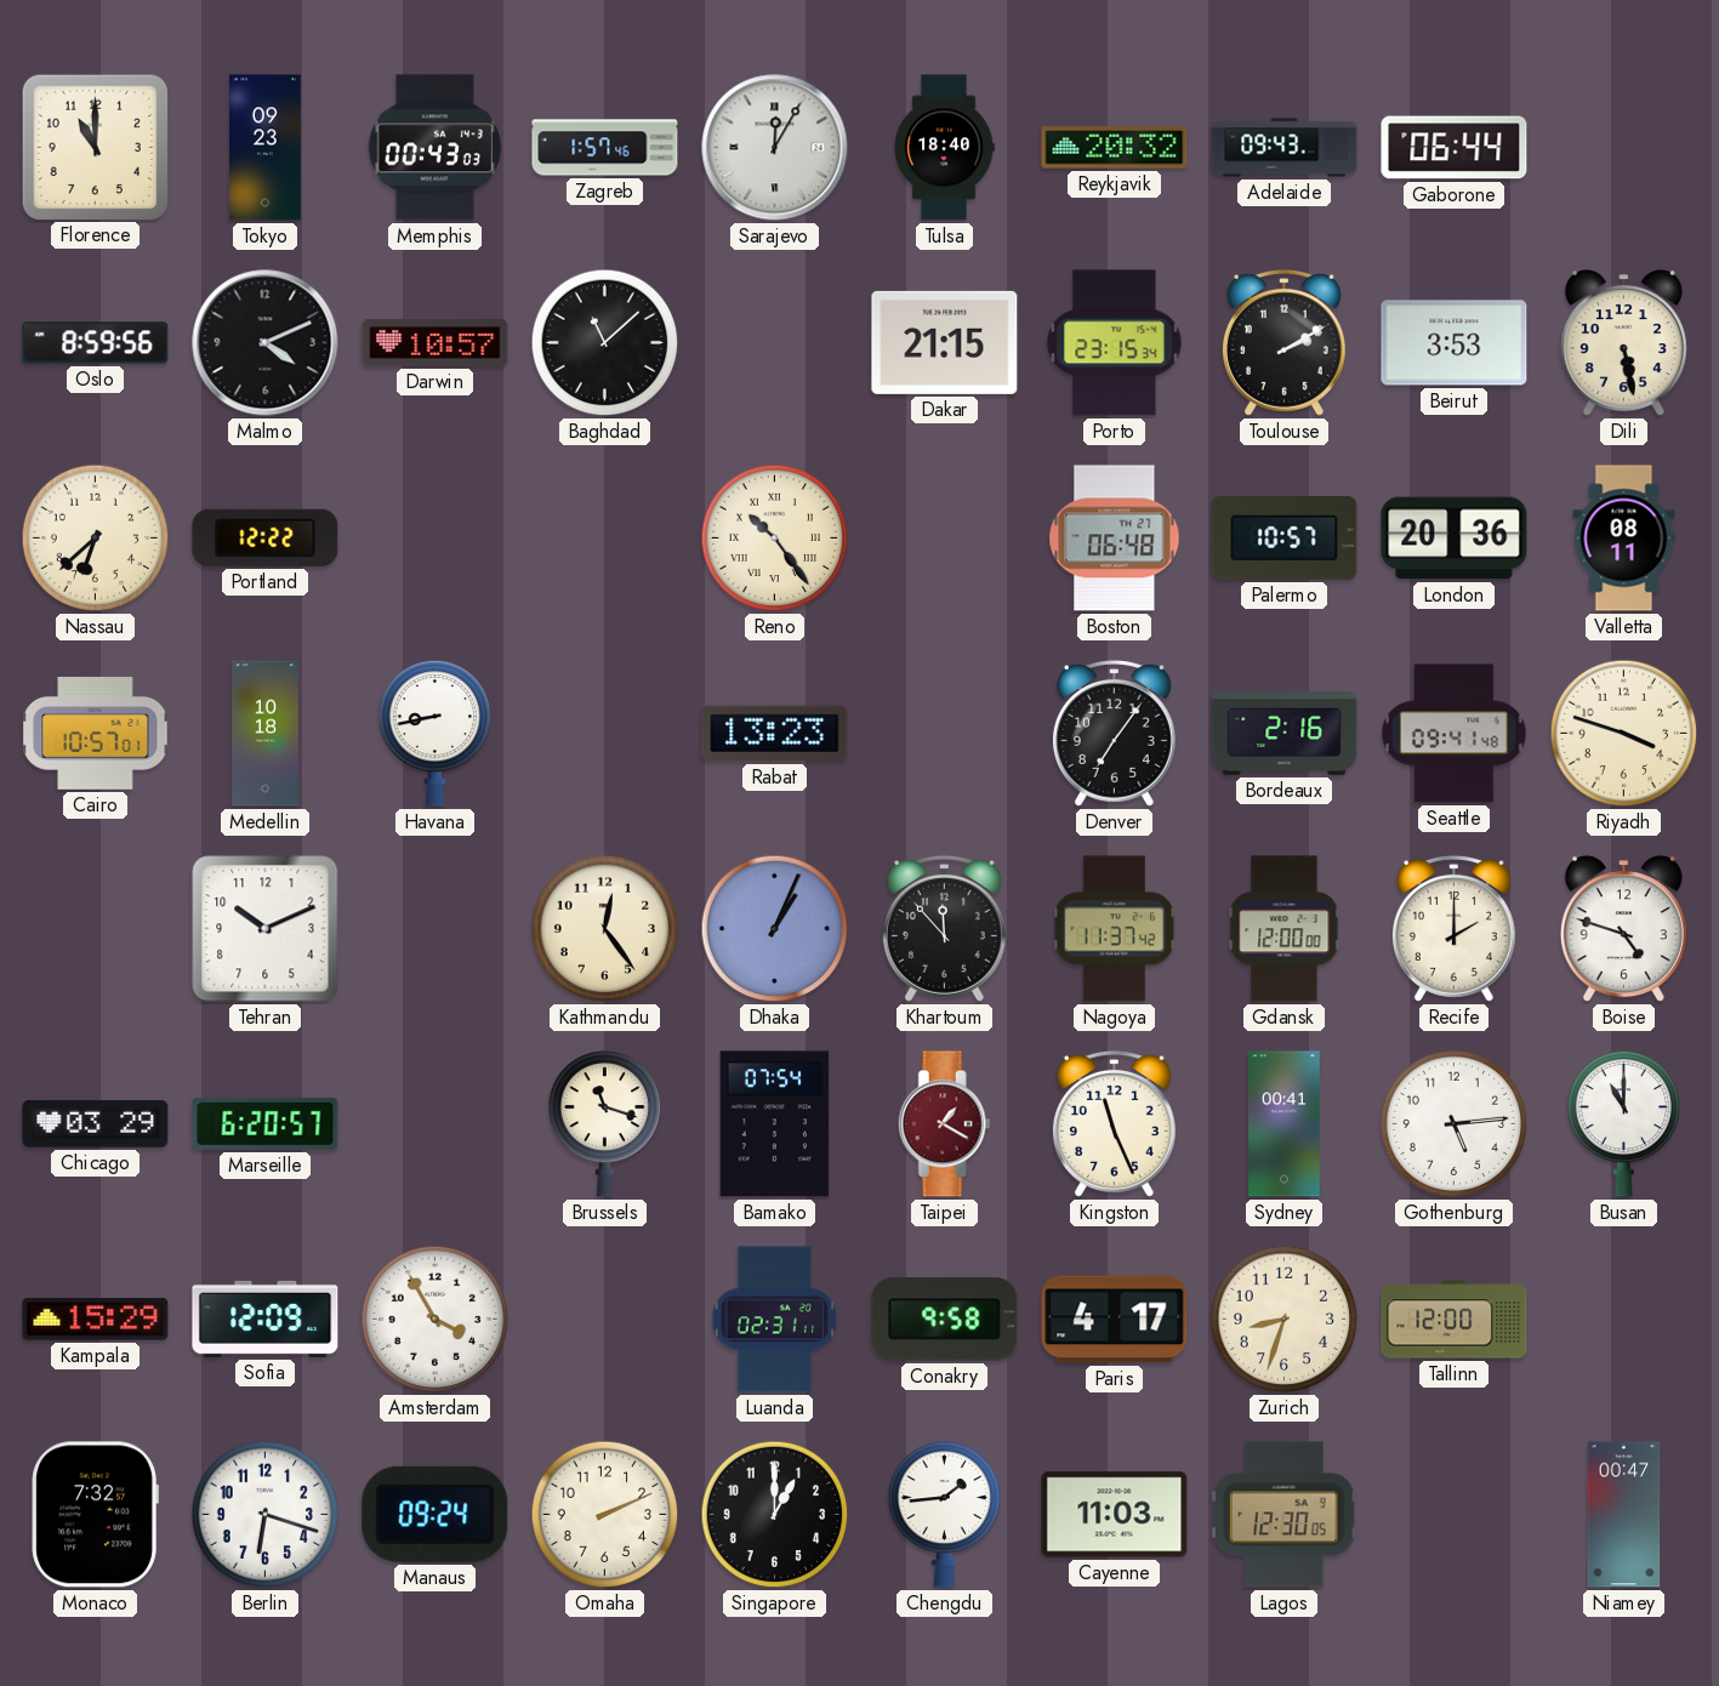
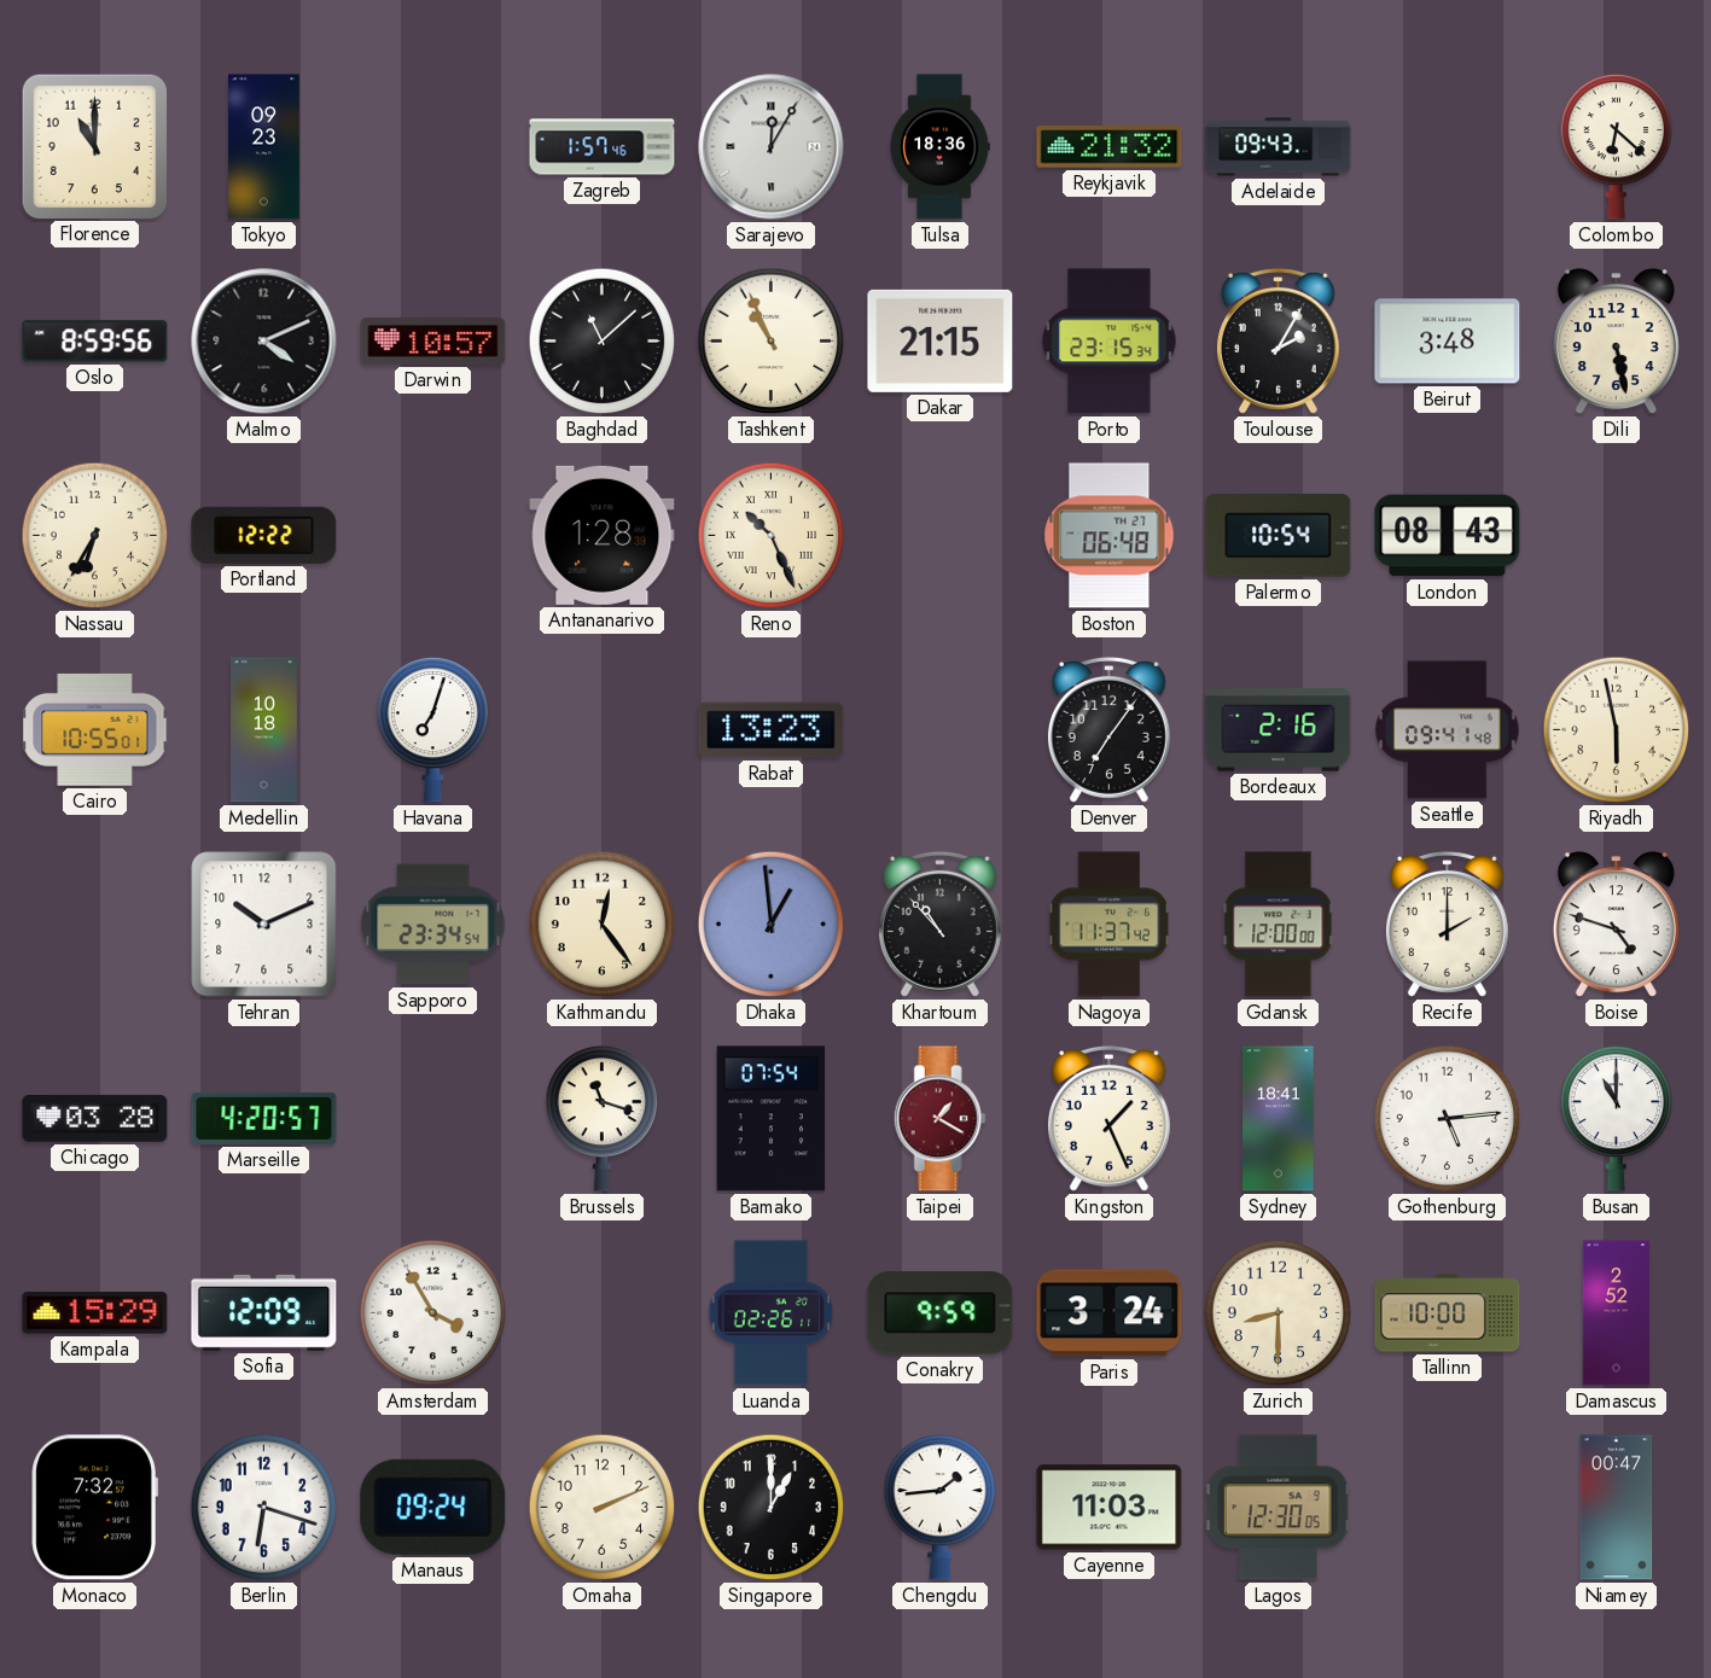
Memphis: 00:43 -> none (436, 148)
Tulsa: 18:40 -> 18:36 (939, 147)
Reykjavik: 20:32 -> 21:32 (1110, 147)
Gaborone: 06:44 -> none (1455, 148)
Colombo: none -> 6:22 (1617, 146)
Tashkent: none -> 10:56 (772, 342)
Toulouse: 2:10 -> 2:05 (1278, 340)
Beirut: 3:53 -> 3:48 (1448, 342)
Nassau: 6:38 -> 6:35 (95, 536)
Antananarivo: none -> 1:28 (603, 535)
Reno: 10:24 -> 10:26 (772, 536)
Palermo: 10:57 -> 10:54 (1279, 536)
London: 20:36 -> 08:43 (1448, 536)
Valletta: 08:11 -> none (1624, 539)
Cairo: 10:57 -> 10:55 (95, 729)
Havana: 8:43 -> 7:03 (433, 729)
Riyadh: 3:48 -> 5:58 (1617, 730)
Sapporo: none -> 23:34 (433, 925)
Dhaka: 1:04 -> 12:59 (772, 925)
Khartoum: 11:53 -> 10:53 (939, 924)
Chicago: 03:29 -> 03:28 (95, 1118)
Marseille: 6:20 -> 4:20 (264, 1118)
Kingston: 11:26 -> 1:26 (1108, 1118)
Sydney: 00:41 -> 18:41 (1279, 1119)
Luanda: 02:31 -> 02:26 (772, 1313)
Conakry: 9:58 -> 9:59 (941, 1313)
Paris: 4:17 -> 3:24 (1110, 1313)
Zurich: 8:33 -> 8:30 (1279, 1313)
Tallinn: 12:00 -> 10:00 (1448, 1313)
Damascus: none -> 2:52 (1616, 1313)
